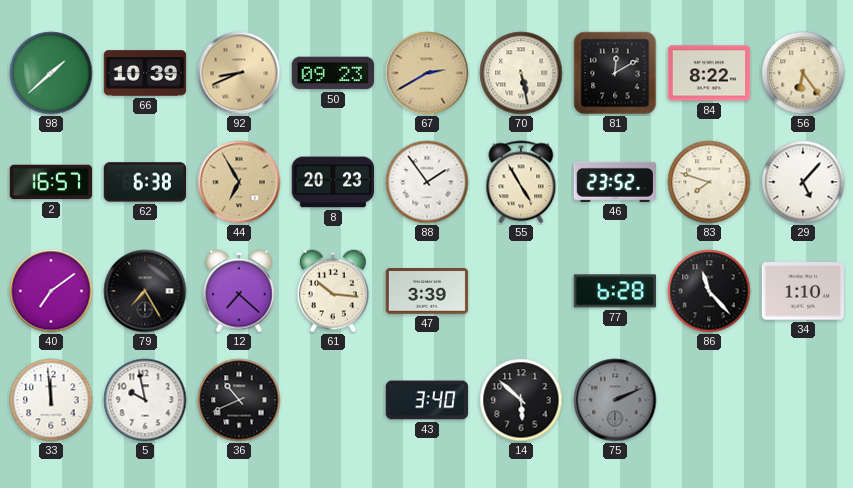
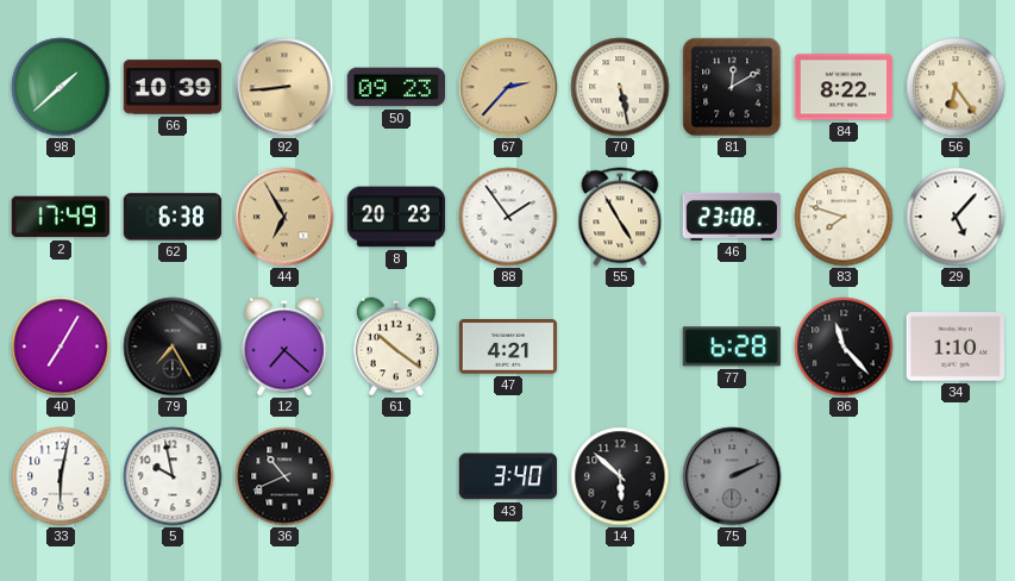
92: 8:41 -> 8:44 (284, 87)
67: 2:40 -> 2:37 (508, 87)
2: 16:57 -> 17:49 (61, 217)
46: 23:52 -> 23:08 (732, 217)
40: 7:09 -> 7:05 (61, 346)
61: 10:16 -> 10:21 (397, 346)
47: 3:39 -> 4:21 (508, 348)
33: 11:59 -> 6:02 (61, 476)
